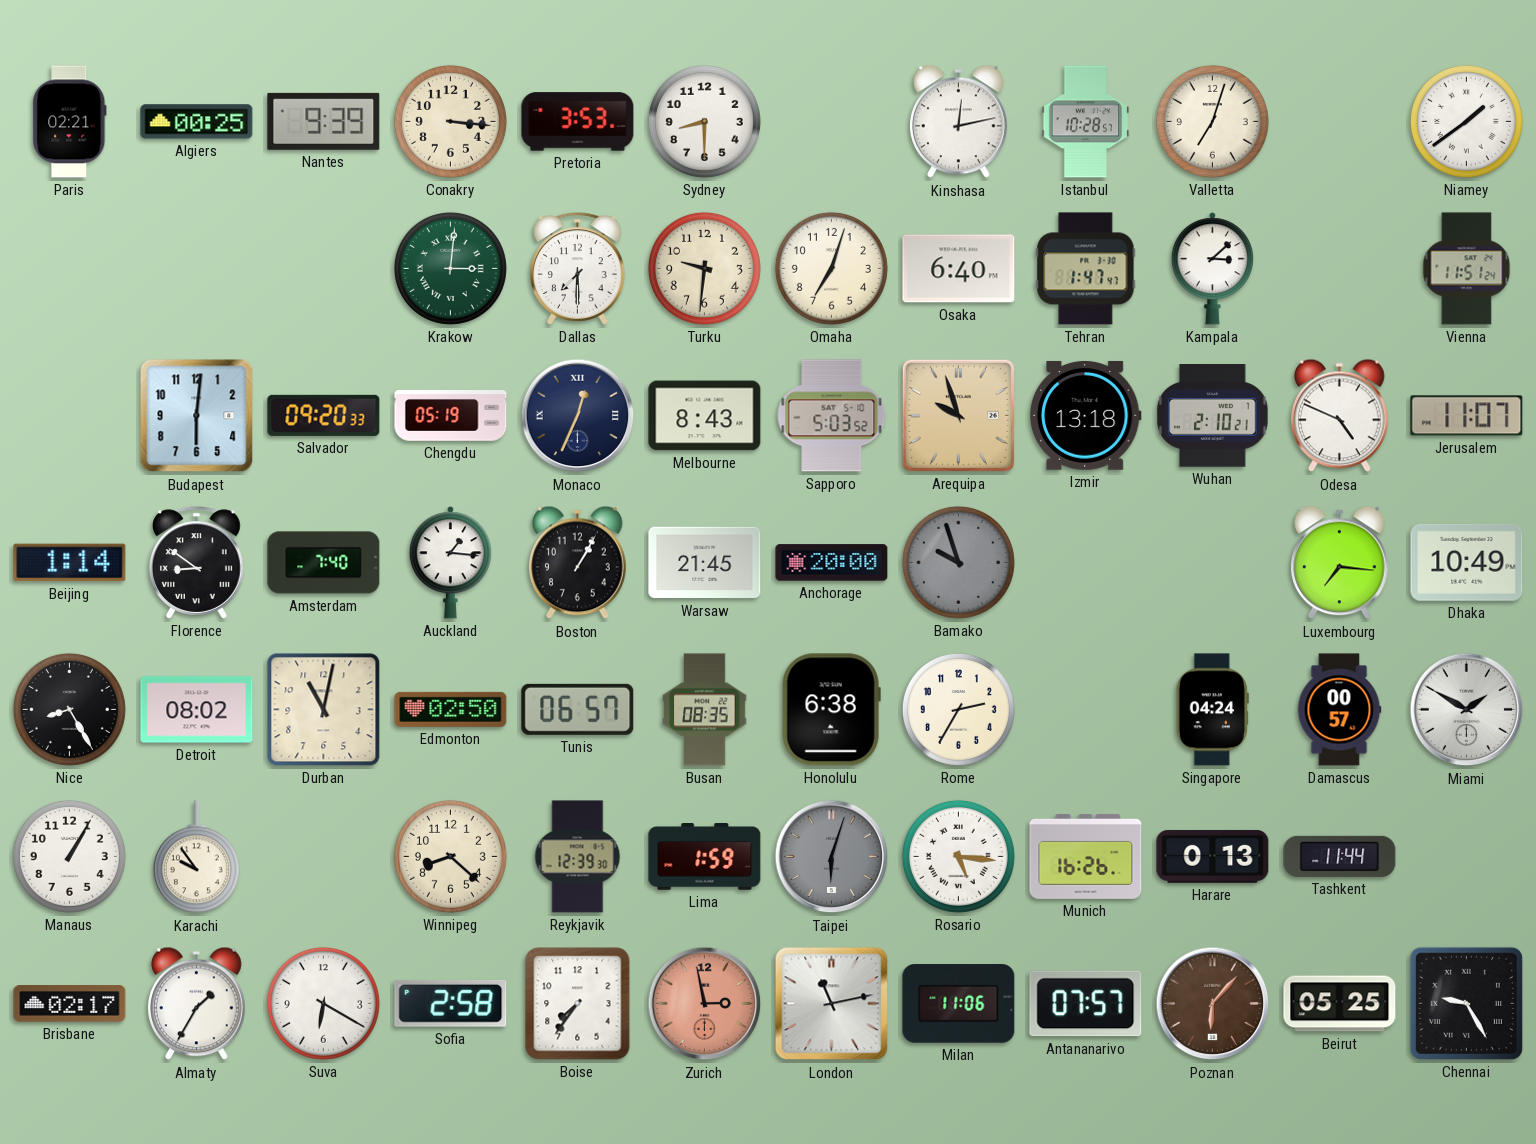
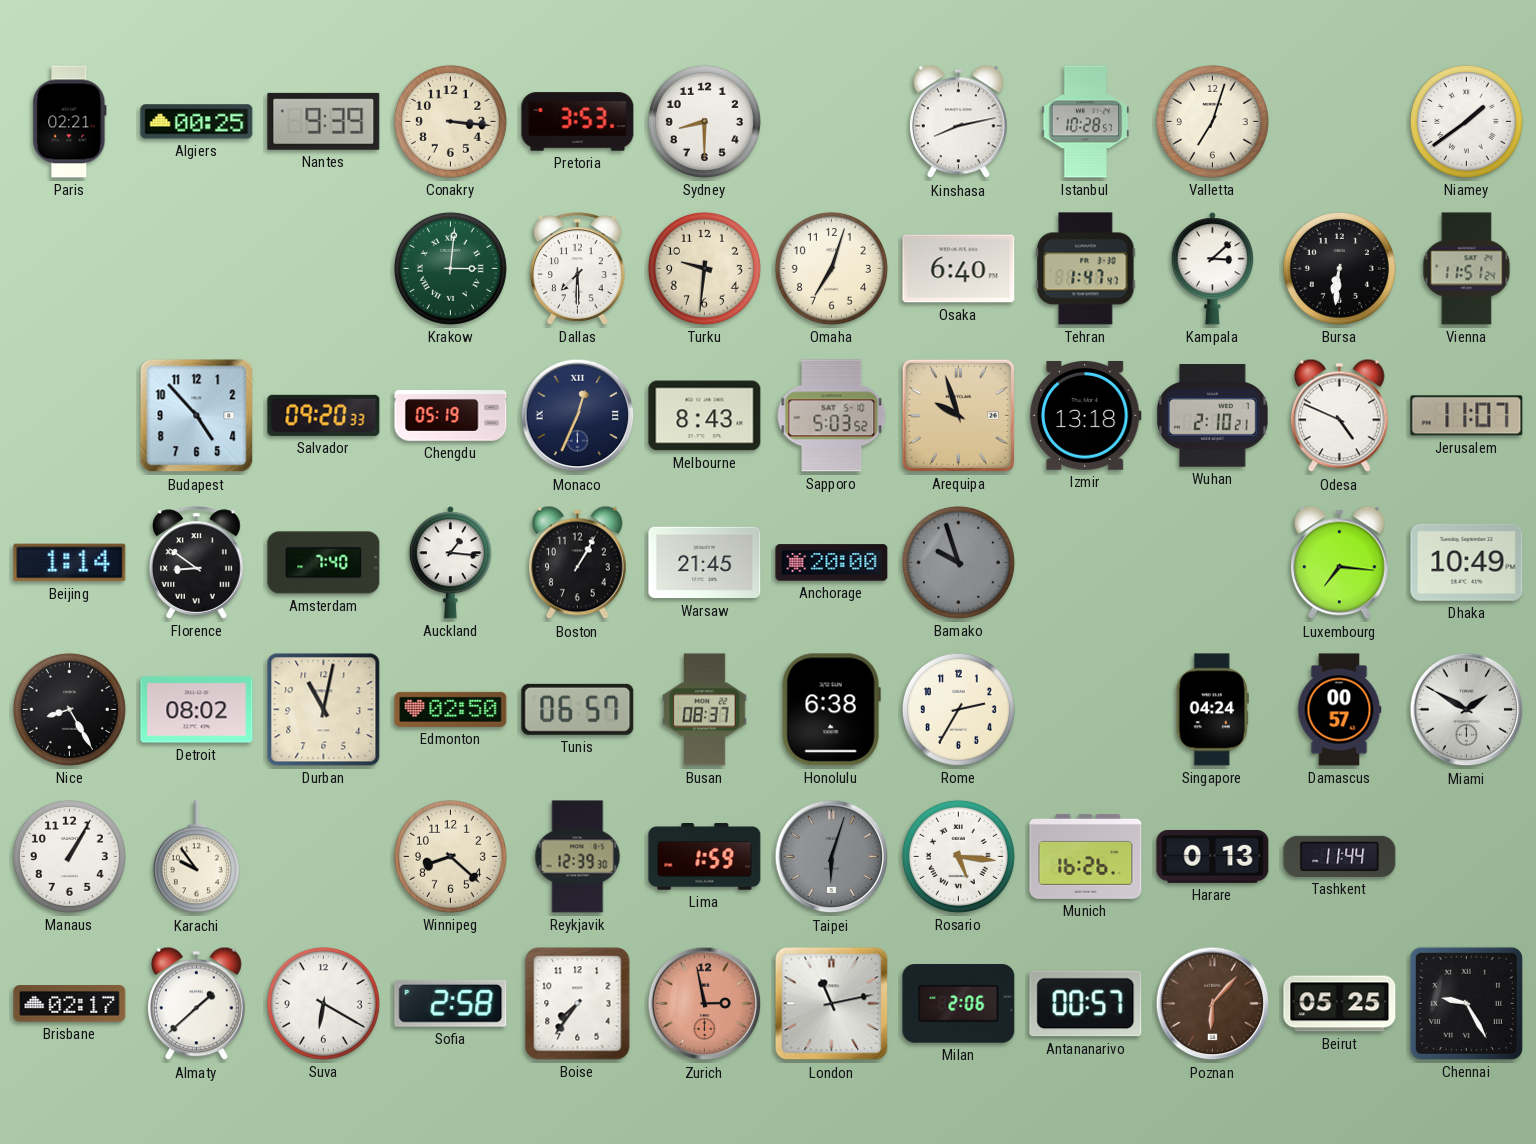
Kinshasa: 12:13 -> 8:13 (959, 122)
Bursa: none -> 6:31 (1339, 268)
Budapest: 6:01 -> 4:53 (197, 416)
Busan: 08:35 -> 08:37 (705, 710)
Almaty: 1:35 -> 1:38 (197, 1004)
Milan: 11:06 -> 2:06 (959, 1004)
Antananarivo: 07:57 -> 00:57 (1086, 1004)
